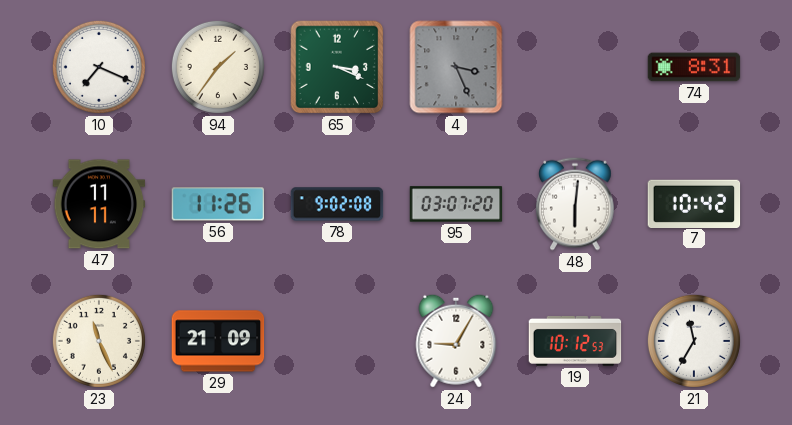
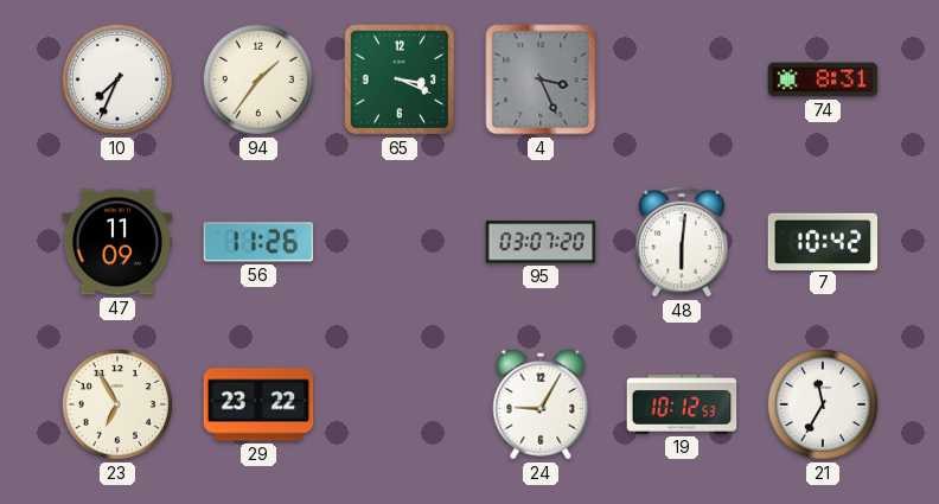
10: 7:19 -> 7:34 (117, 79)
47: 11:11 -> 11:09 (117, 242)
78: 9:02 -> none (337, 204)
23: 11:26 -> 6:55 (117, 404)
29: 21:09 -> 23:22 (258, 404)
